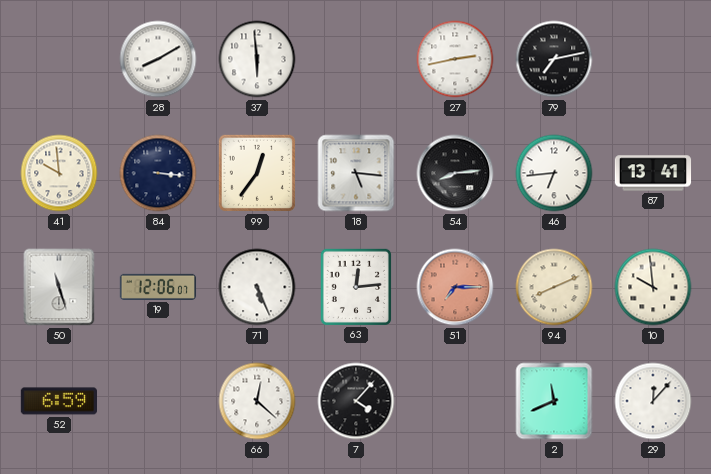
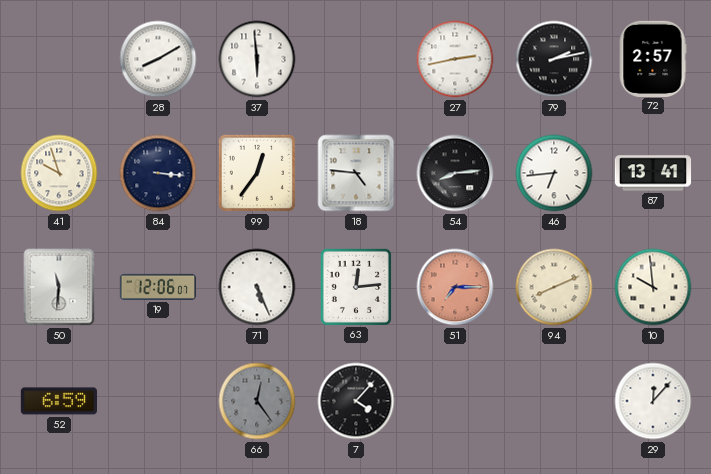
79: 7:13 -> 2:13 (554, 59)
72: none -> 2:57 (653, 58)
41: 9:59 -> 9:57 (59, 173)
18: 5:16 -> 4:46 (356, 173)
50: 11:27 -> 11:31 (59, 287)
66: 12:22 -> 12:24 (257, 401)
66 dial: white -> grey (257, 401)
2: 11:41 -> none (554, 401)
